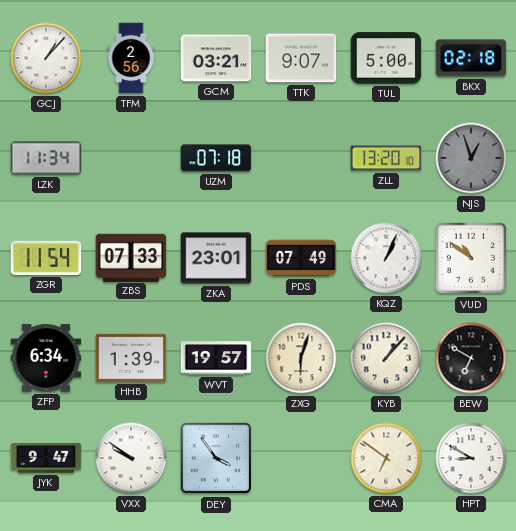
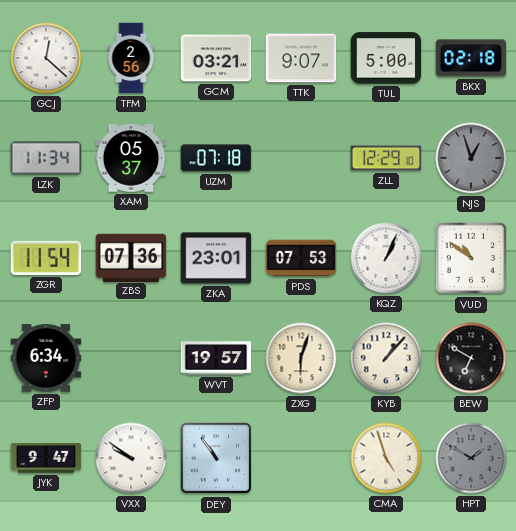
GCJ: 1:07 -> 12:22 (46, 58)
XAM: none -> 05:37 (131, 158)
ZLL: 13:20 -> 12:29 (386, 158)
ZBS: 07:33 -> 07:36 (131, 257)
PDS: 07:49 -> 07:53 (301, 258)
HHB: 1:39 -> none (131, 358)
DEY: 3:54 -> 10:54 (216, 458)
CMA: 6:51 -> 4:57 (386, 458)
HPT: 8:50 -> 1:50 (471, 458)
HPT dial: white -> grey (471, 458)
